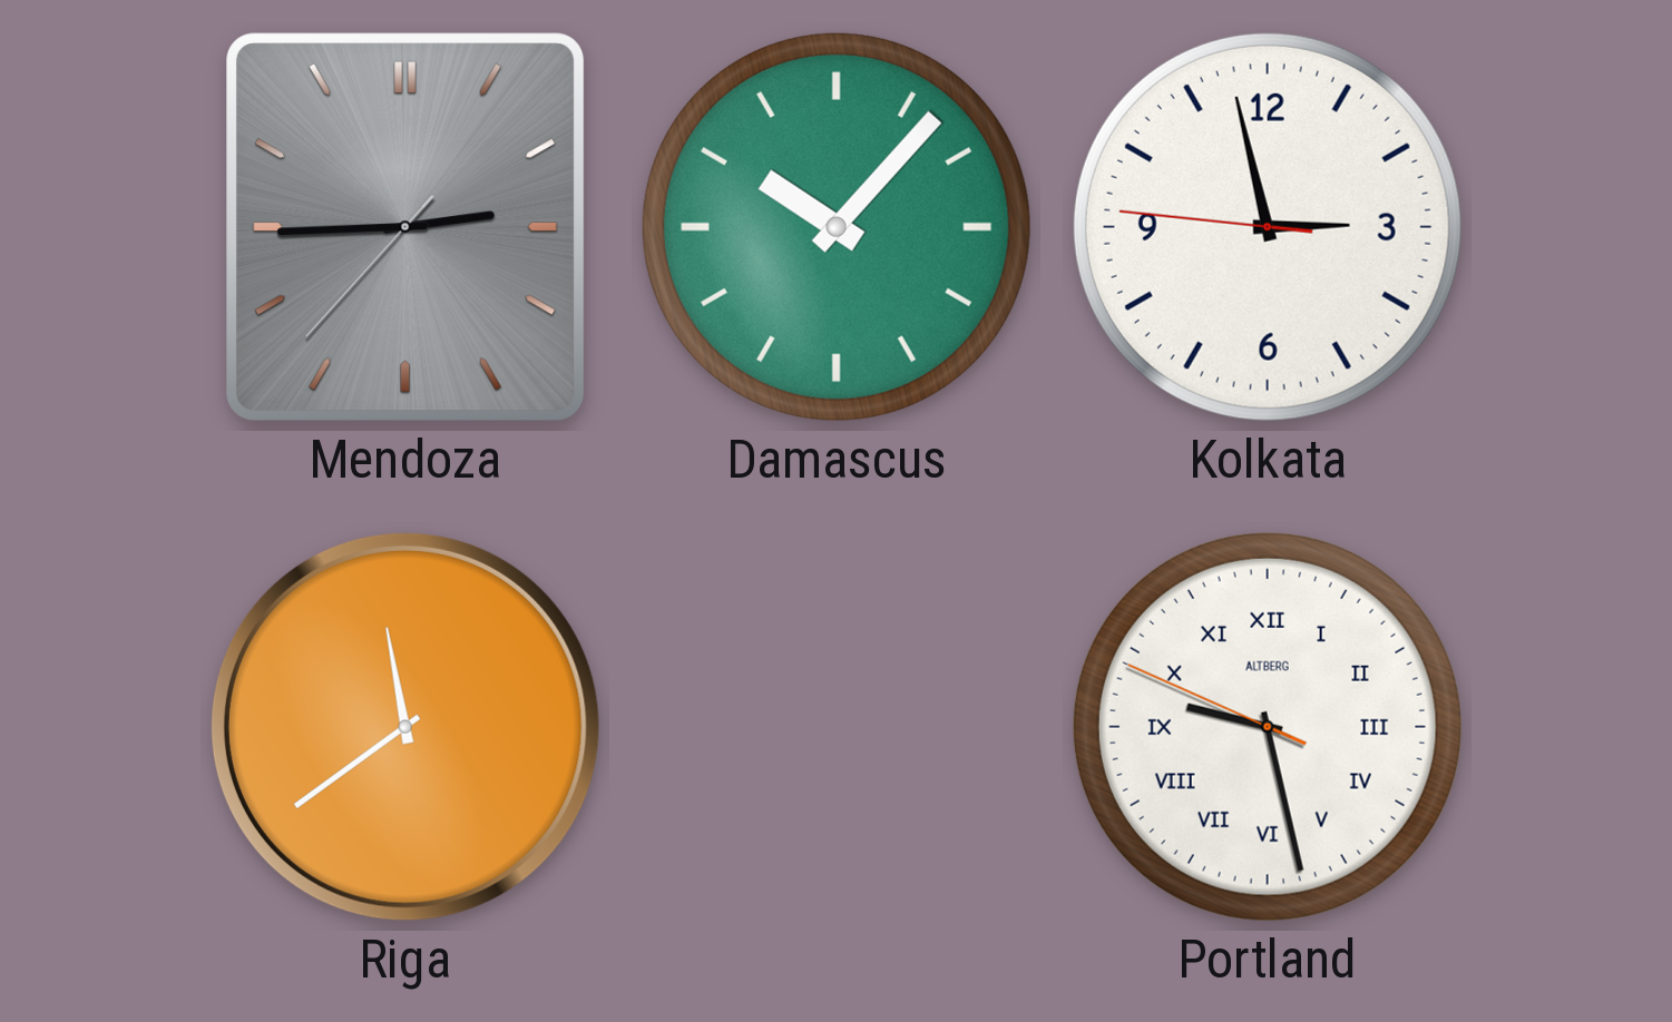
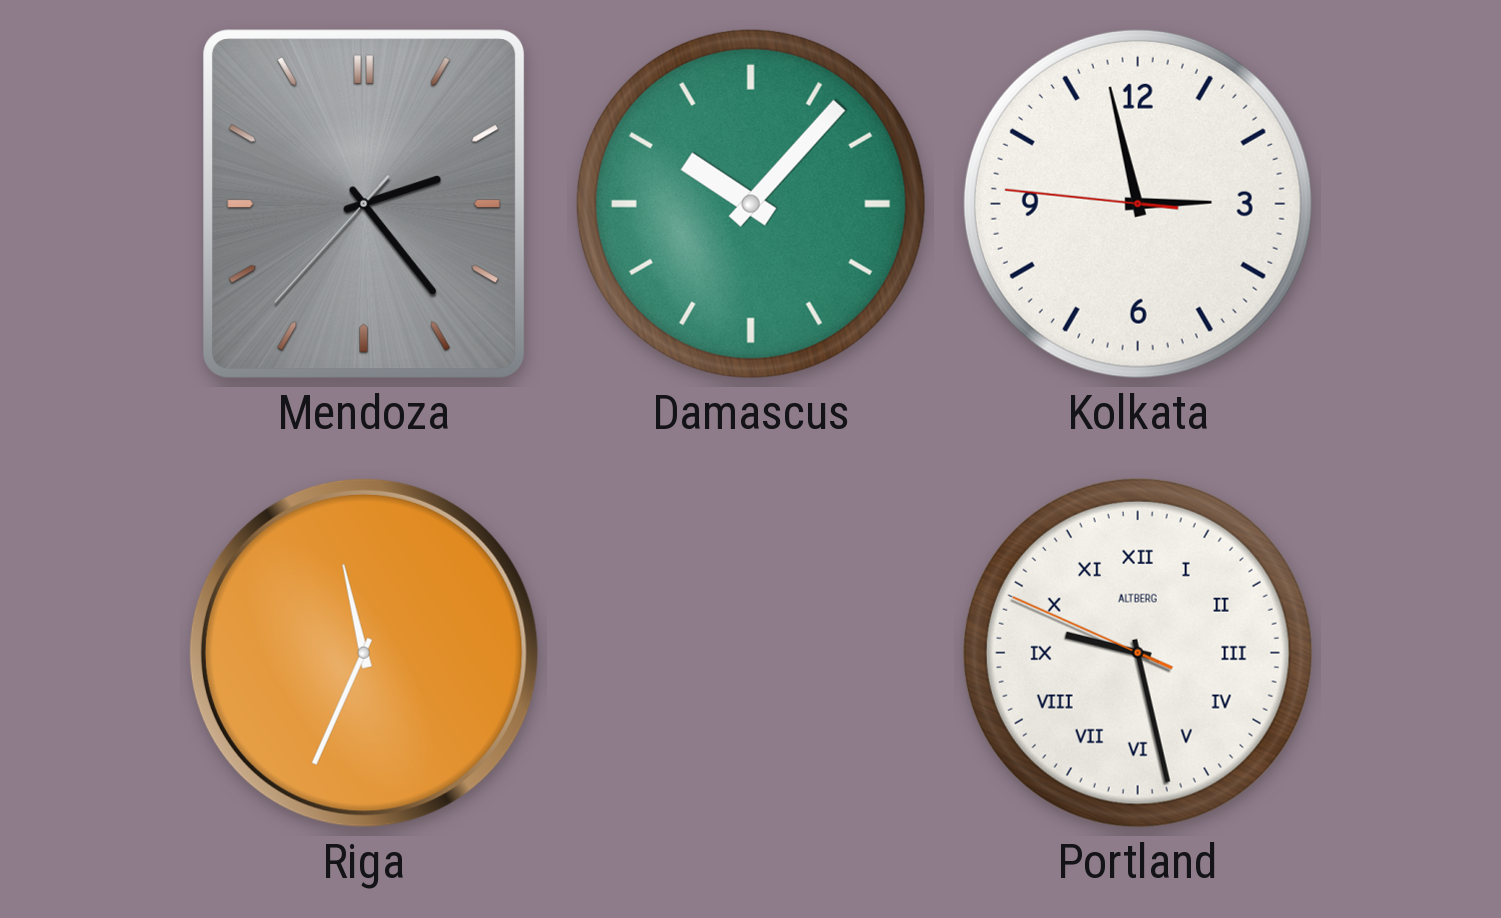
Mendoza: 2:44 -> 2:23 (364, 204)
Riga: 11:39 -> 11:34 (364, 653)
